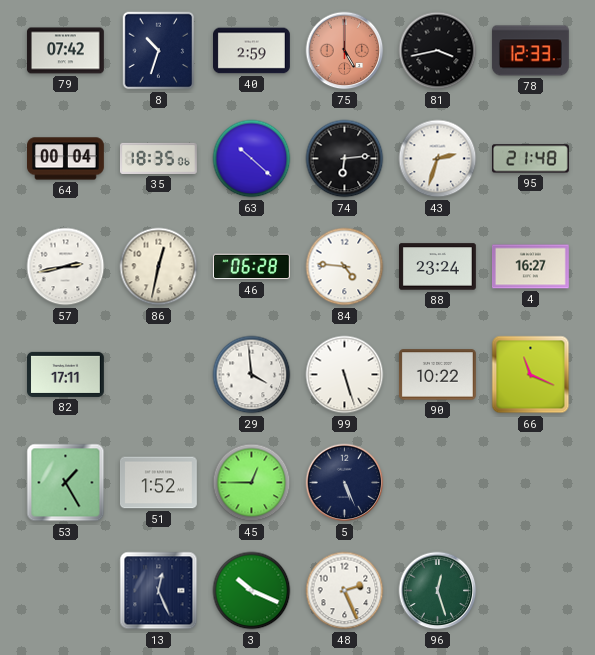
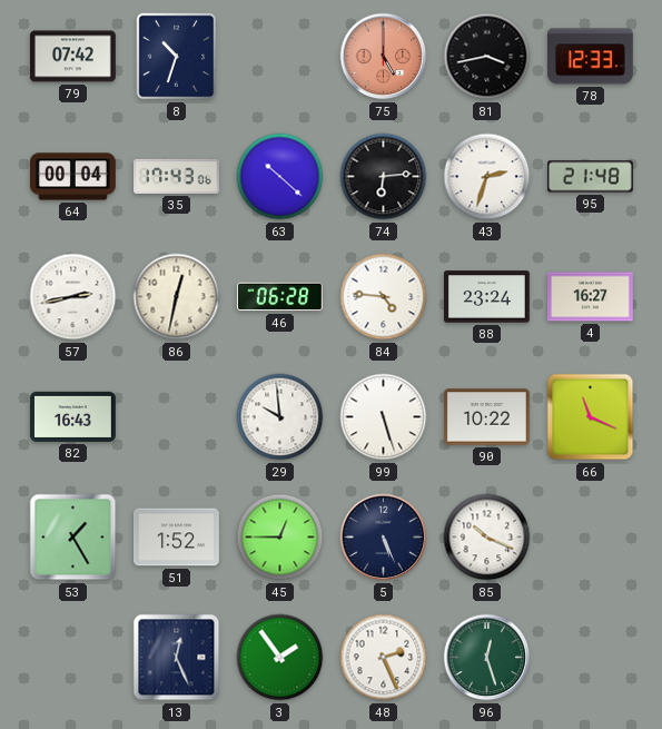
40: 2:59 -> none (252, 51)
35: 18:35 -> 17:43 (177, 176)
82: 17:11 -> 16:43 (73, 416)
29: 3:59 -> 9:59 (280, 417)
85: none -> 10:19 (487, 538)
3: 10:19 -> 1:54 (280, 658)
